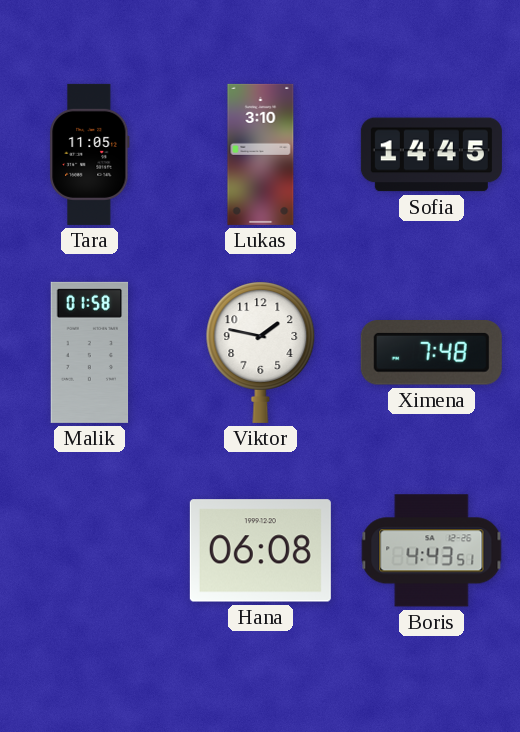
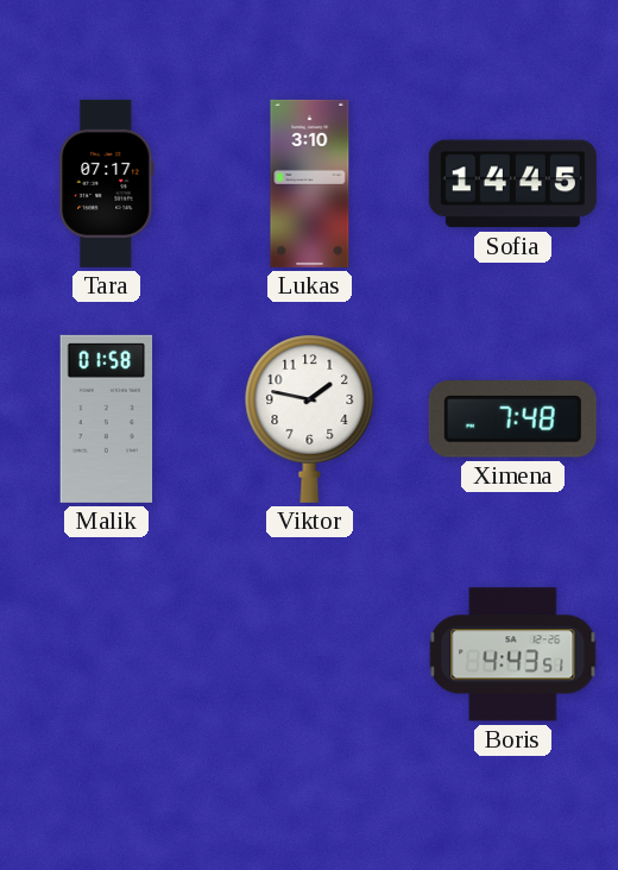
Tara: 11:05 -> 07:17 (107, 183)
Hana: 06:08 -> none (260, 551)
